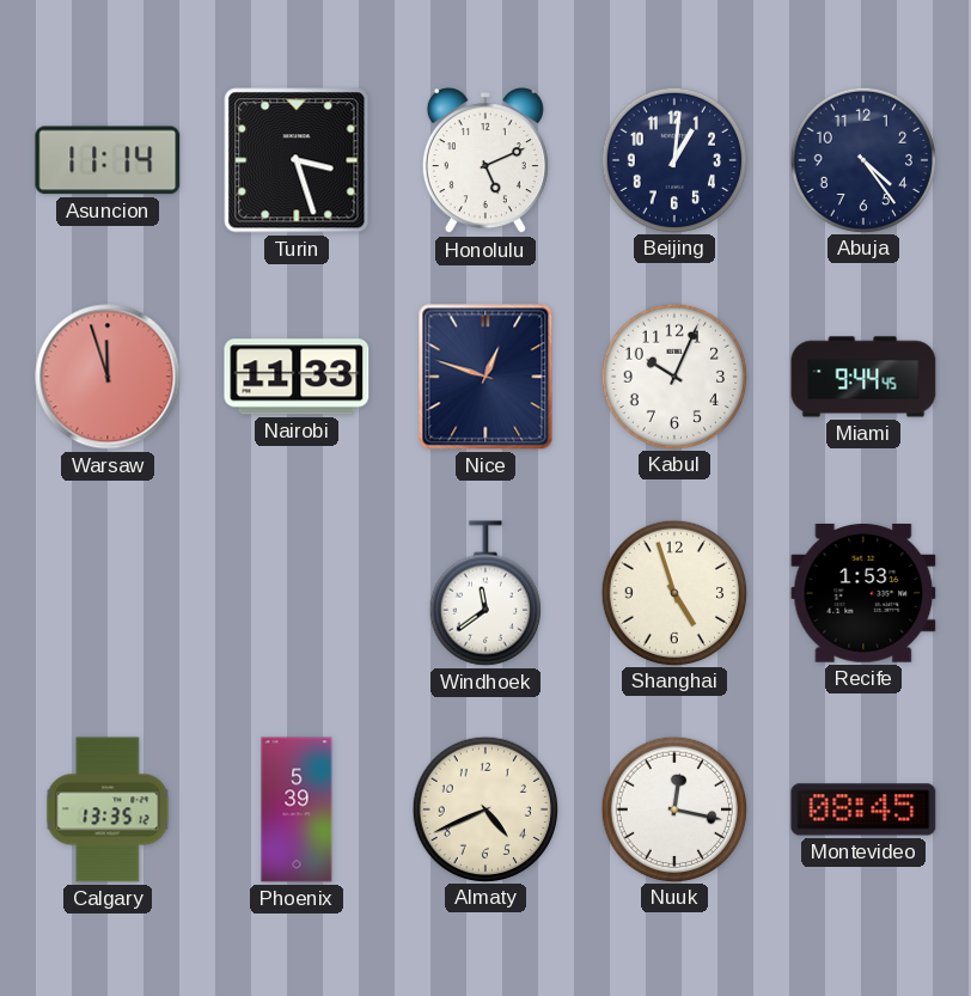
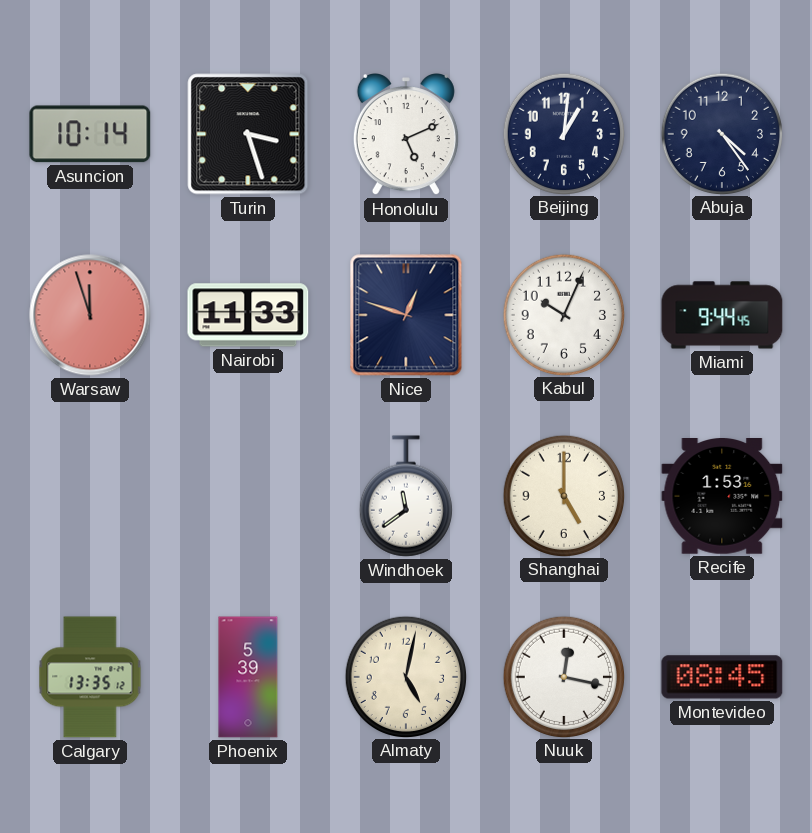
Asuncion: 11:14 -> 10:14 (90, 134)
Shanghai: 4:57 -> 5:00 (563, 495)
Almaty: 4:41 -> 5:02 (405, 676)
